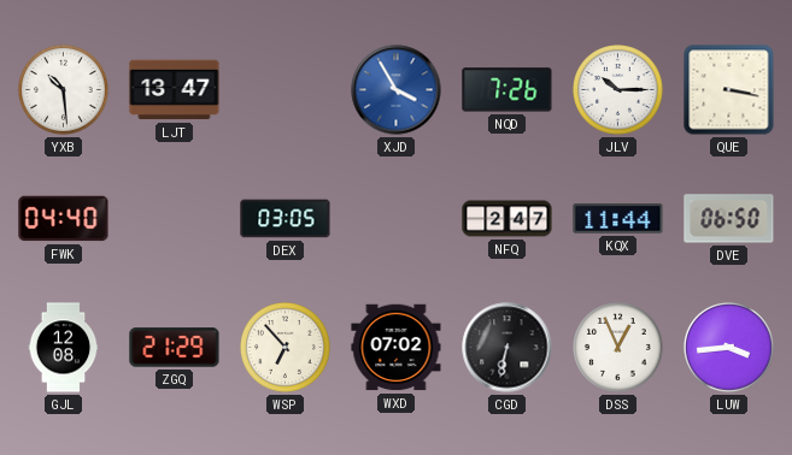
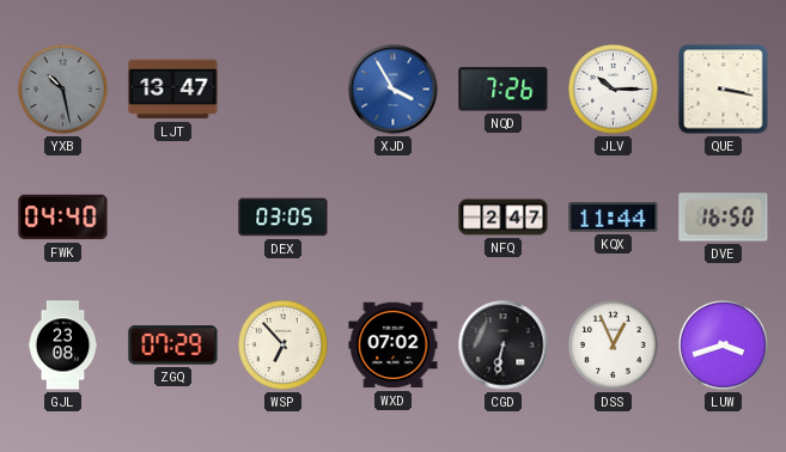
YXB: 10:29 -> 10:28 (63, 90)
YXB dial: white -> grey (63, 90)
DVE: 06:50 -> 16:50 (724, 218)
GJL: 12:08 -> 23:08 (63, 346)
ZGQ: 21:29 -> 07:29 (173, 346)
LUW: 3:44 -> 3:42 (724, 346)
